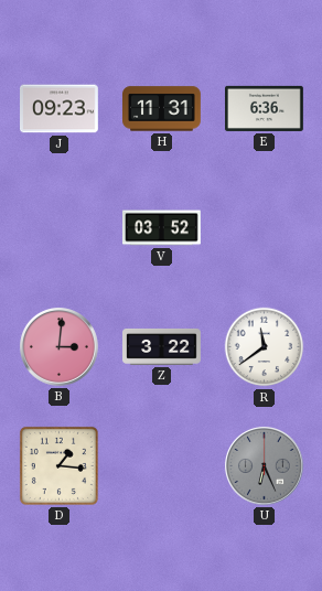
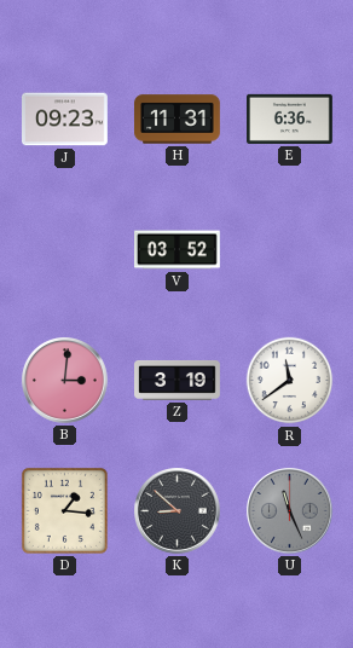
Z: 3:22 -> 3:19 (178, 380)
K: none -> 8:52 (178, 511)
U: 6:26 -> 11:26 (290, 511)
